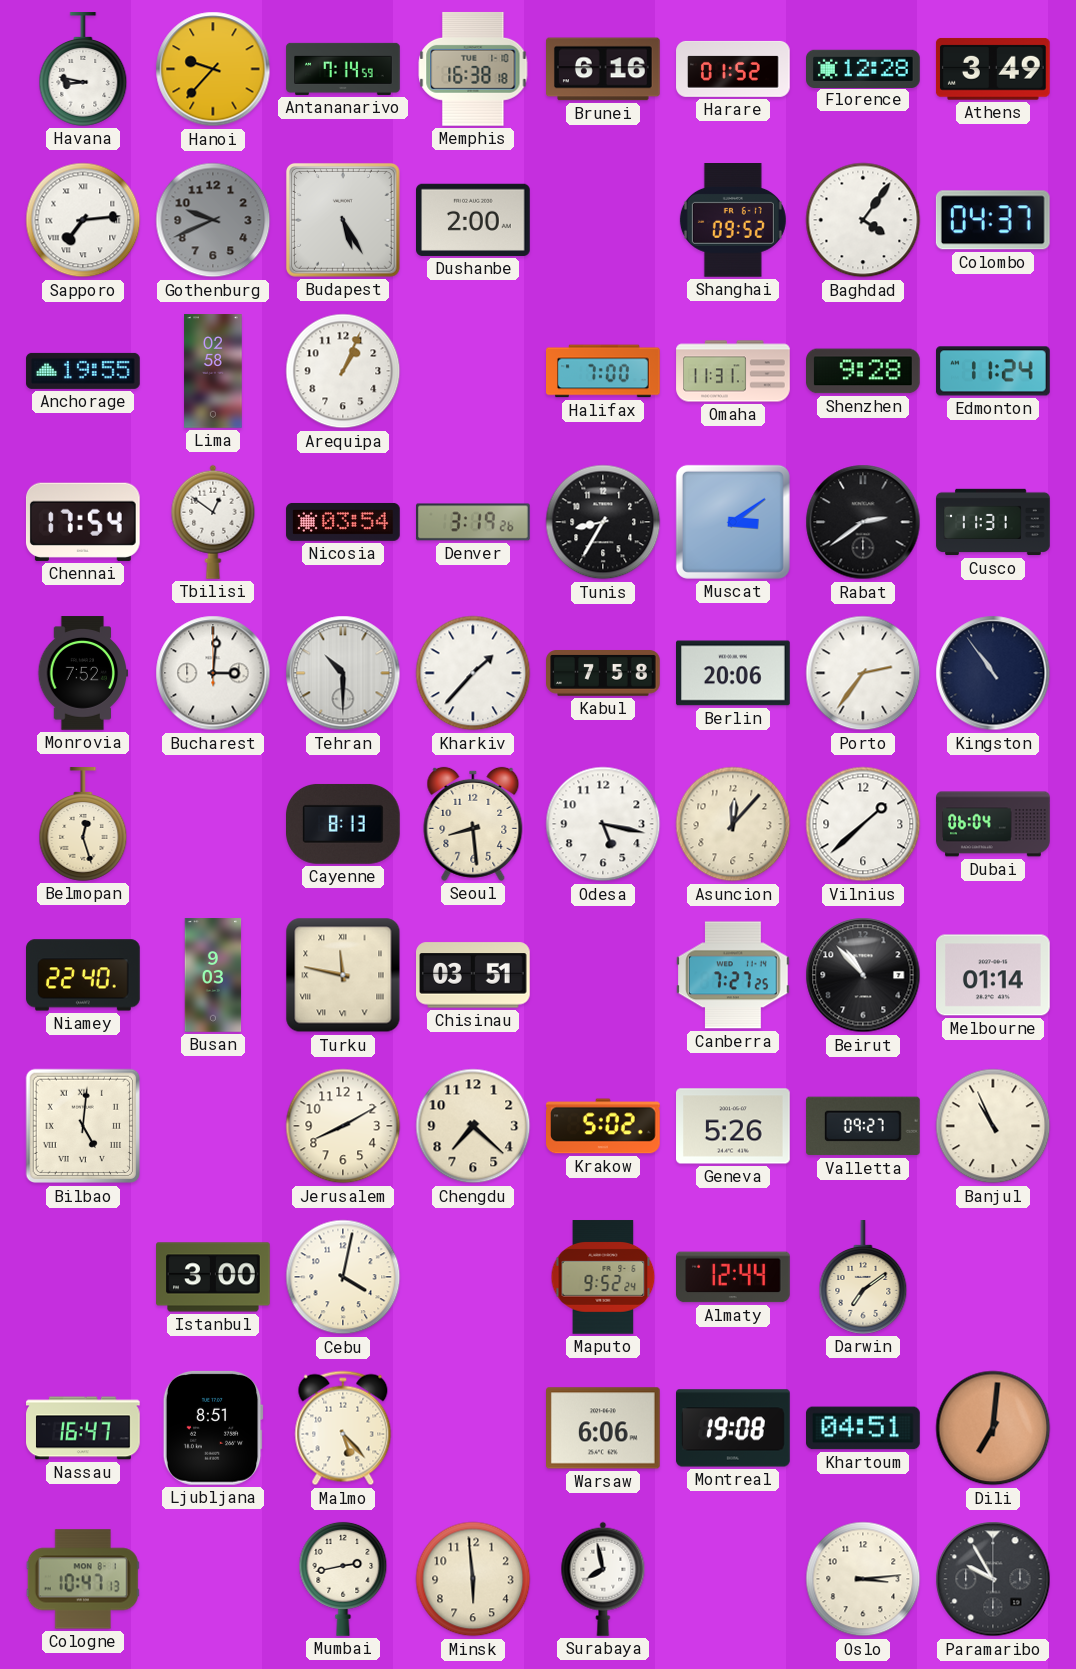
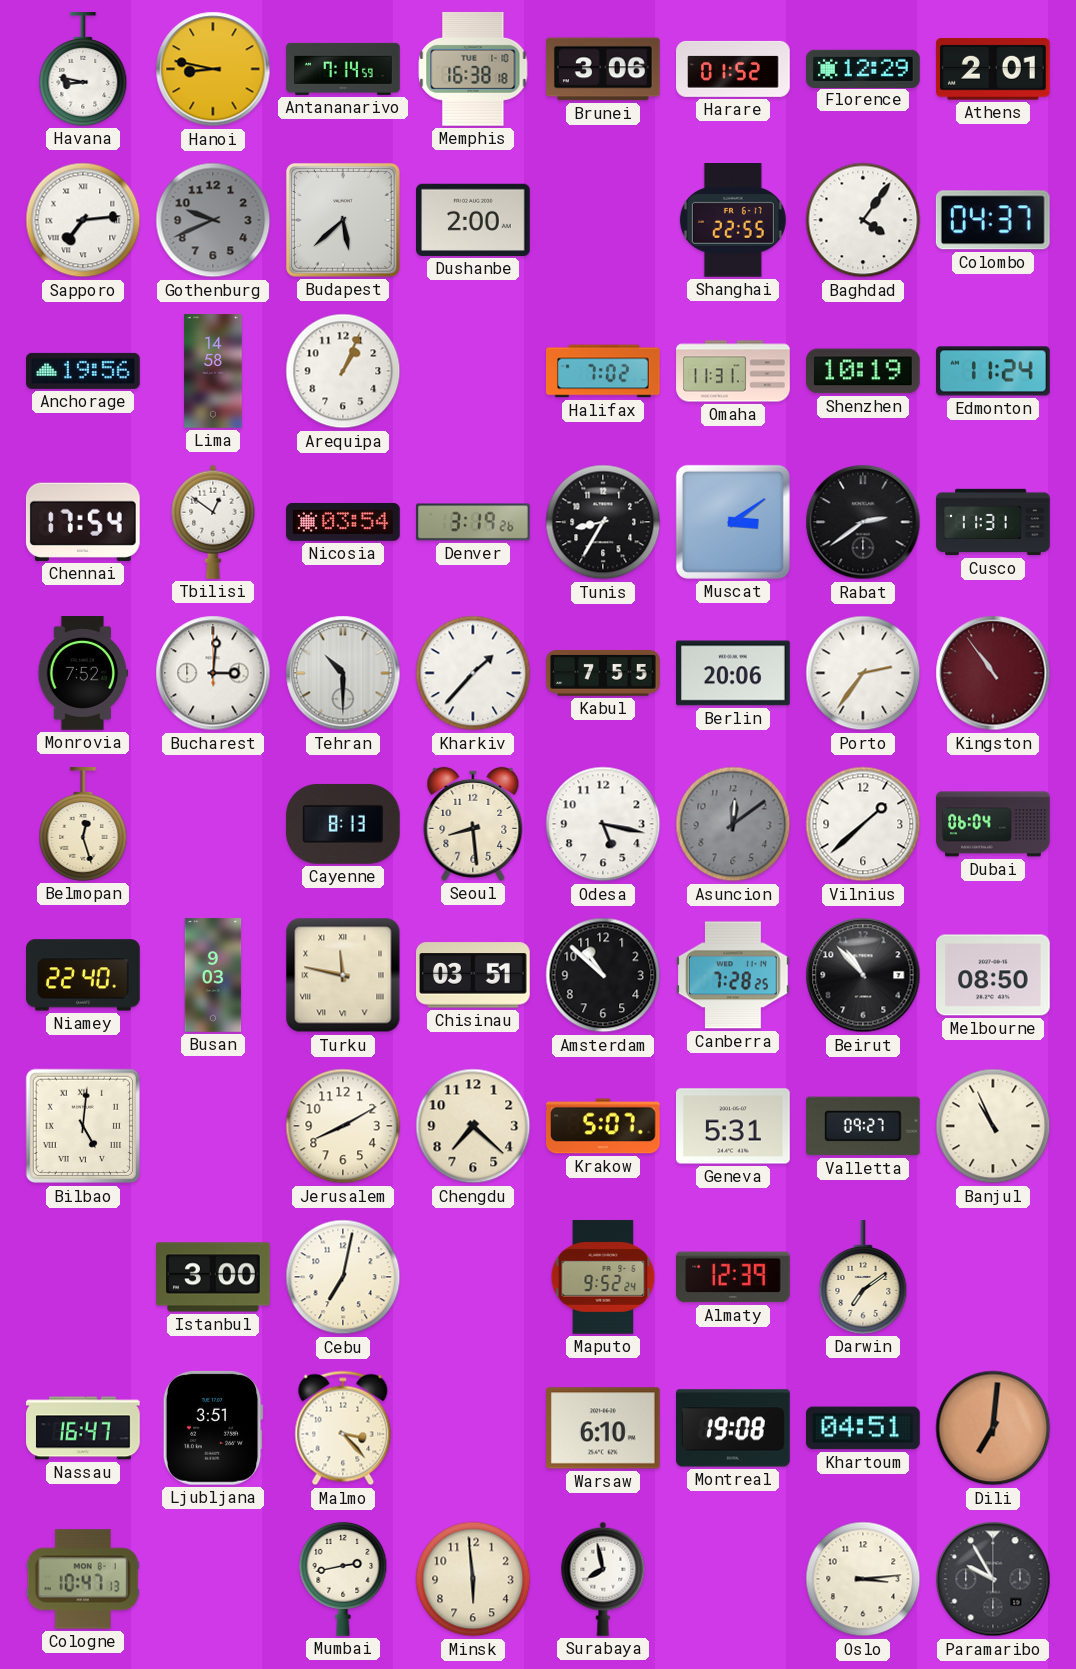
Hanoi: 9:37 -> 8:47 (213, 69)
Brunei: 6:16 -> 3:06 (604, 69)
Florence: 12:28 -> 12:29 (863, 68)
Athens: 3:49 -> 2:01 (993, 69)
Budapest: 5:25 -> 5:38 (343, 220)
Shanghai: 09:52 -> 22:55 (733, 221)
Anchorage: 19:55 -> 19:56 (83, 371)
Lima: 02:58 -> 14:58 (213, 371)
Halifax: 7:00 -> 7:02 (604, 371)
Shenzhen: 9:28 -> 10:19 (864, 371)
Kabul: 7:58 -> 7:55 (603, 674)
Kingston dial: navy -> burgundy (993, 673)
Asuncion: 12:07 -> 12:09 (733, 824)
Asuncion dial: cream -> grey (733, 824)
Amsterdam: none -> 10:52 (603, 975)
Canberra: 7:27 -> 7:28 (734, 975)
Melbourne: 01:14 -> 08:50 (994, 975)
Krakow: 5:02 -> 5:07 (604, 1126)
Geneva: 5:26 -> 5:31 (733, 1126)
Cebu: 4:02 -> 7:02 (343, 1277)
Almaty: 12:44 -> 12:39 (734, 1277)
Ljubljana: 8:51 -> 3:51 (213, 1428)
Malmo: 5:23 -> 3:23 (343, 1428)
Warsaw: 6:06 -> 6:10 (604, 1428)
